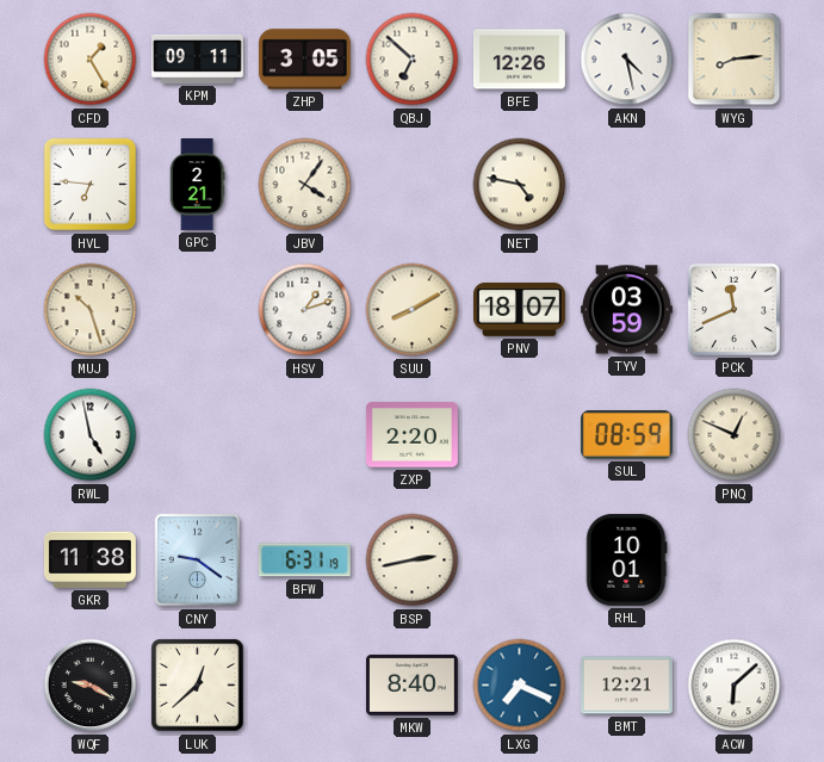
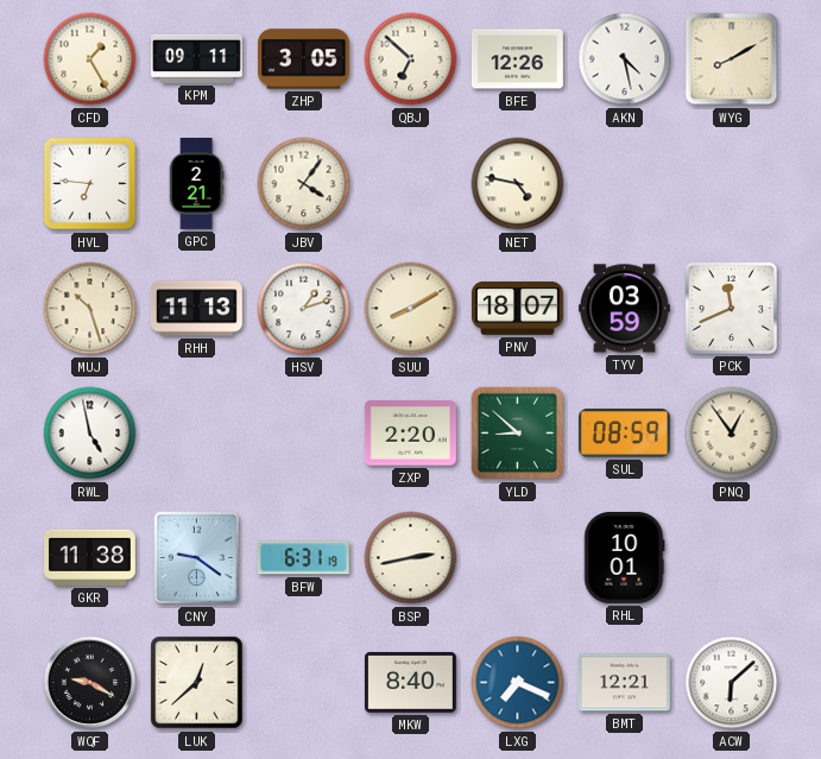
WYG: 8:14 -> 8:10 (732, 59)
RHH: none -> 11:13 (196, 309)
YLD: none -> 8:52 (518, 434)
PNQ: 12:49 -> 12:54 (732, 434)
